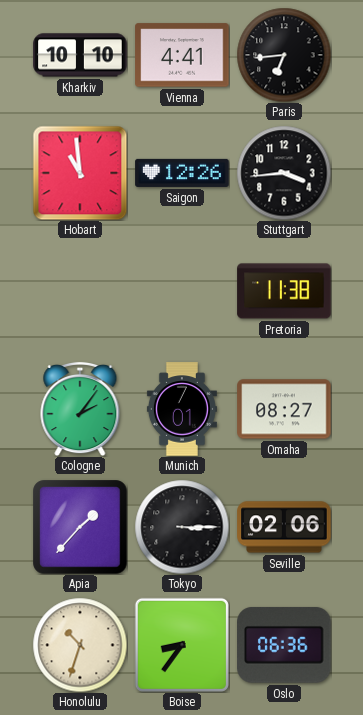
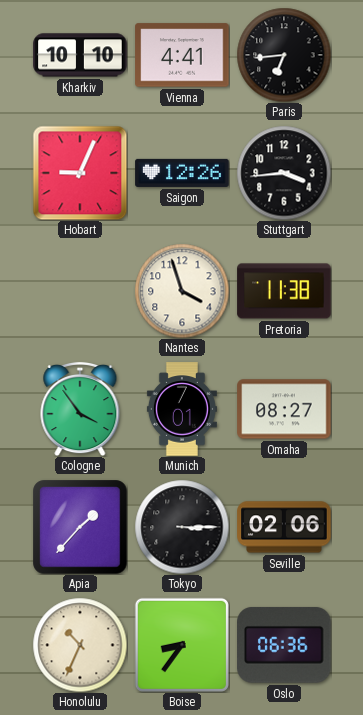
Hobart: 10:59 -> 9:04 (80, 173)
Nantes: none -> 3:57 (182, 291)
Cologne: 2:06 -> 3:54 (80, 409)
Honolulu: 10:33 -> 10:34 (80, 645)
